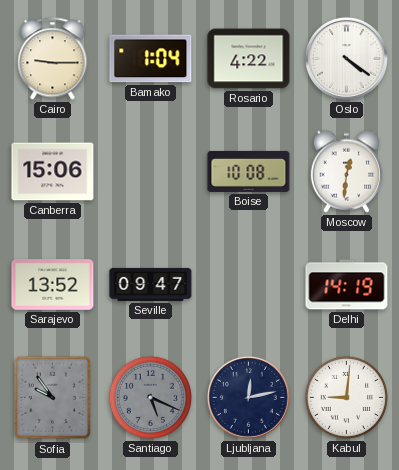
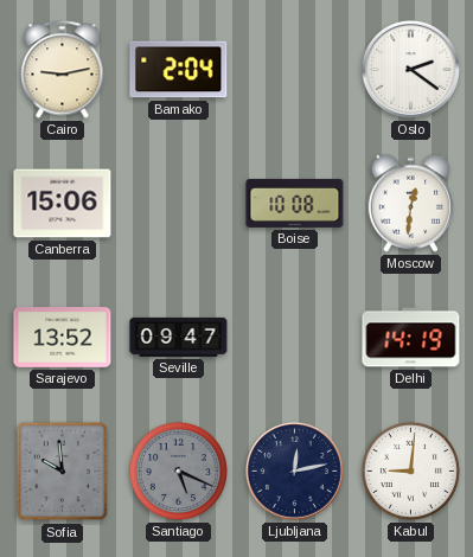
Cairo: 9:15 -> 9:13 (63, 70)
Bamako: 1:04 -> 2:04 (179, 70)
Rosario: 4:22 -> none (249, 59)
Oslo: 4:21 -> 2:21 (410, 69)
Sofia: 9:54 -> 9:59 (63, 472)
